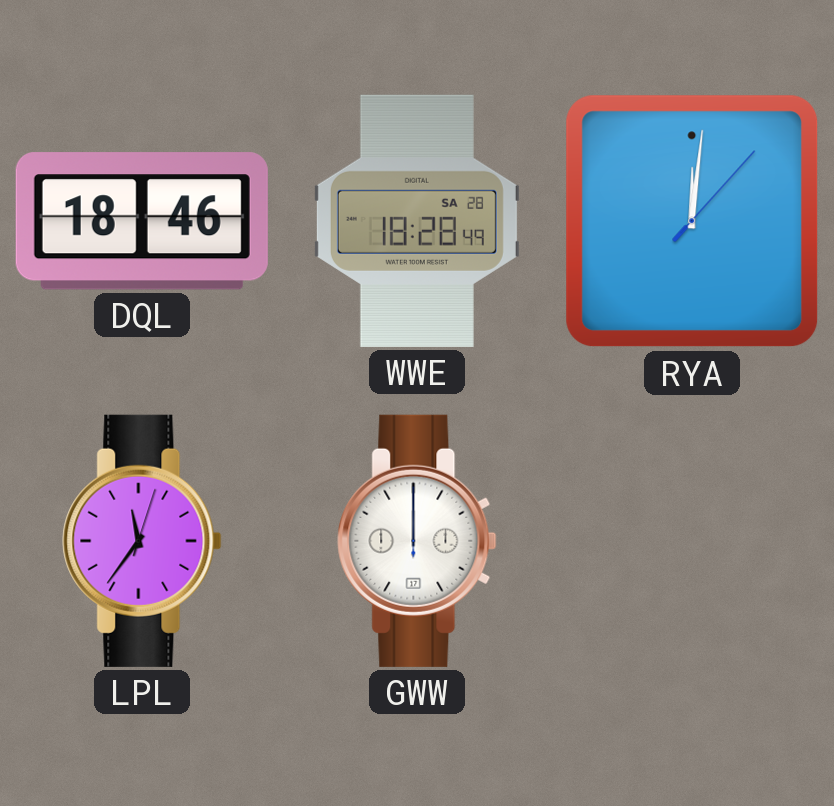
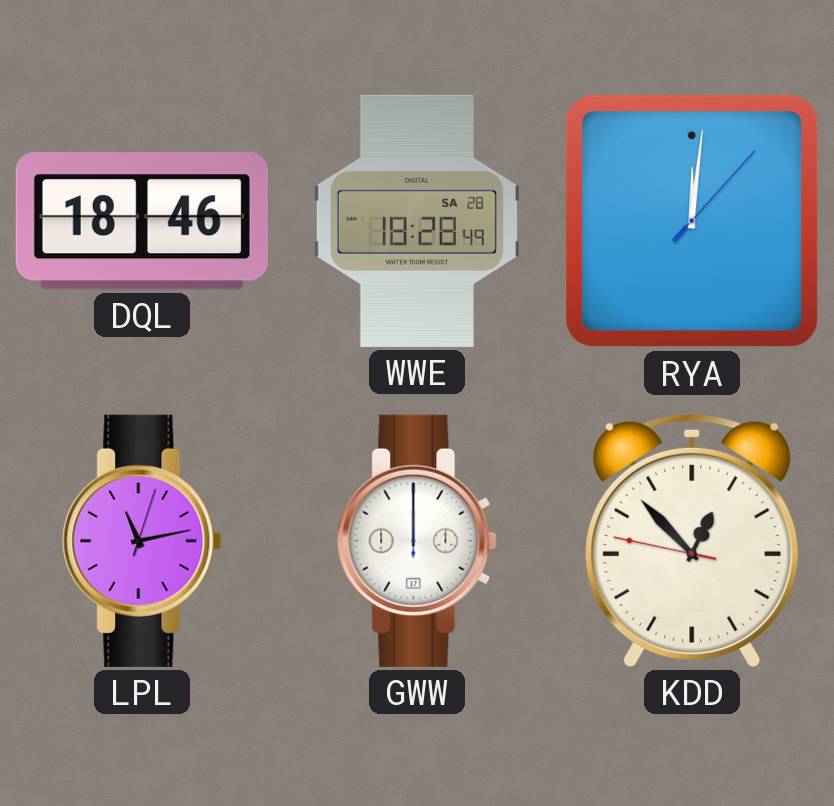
LPL: 11:36 -> 11:13 (142, 541)
KDD: none -> 12:52 (692, 540)
